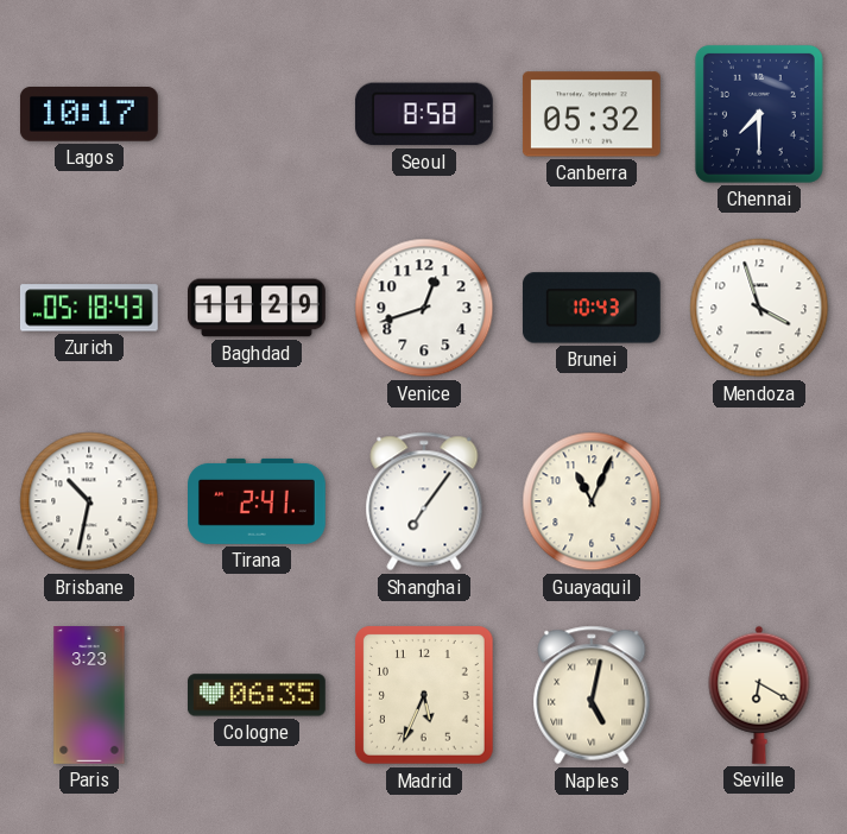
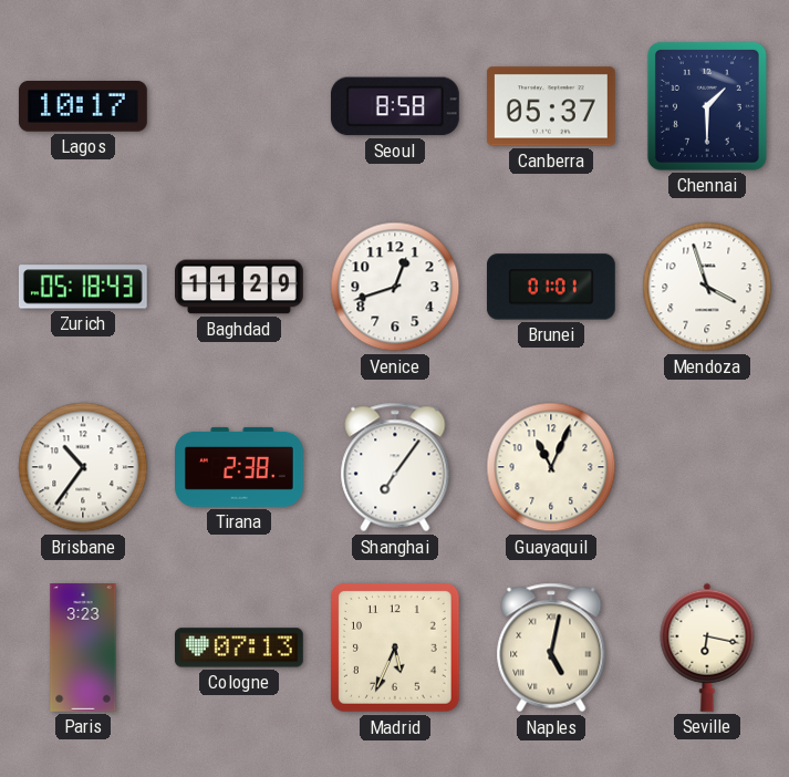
Canberra: 05:32 -> 05:37 (551, 106)
Chennai: 7:30 -> 1:30 (707, 106)
Brunei: 10:43 -> 01:01 (551, 287)
Brisbane: 10:32 -> 10:36 (83, 467)
Tirana: 2:41 -> 2:38 (240, 467)
Cologne: 06:35 -> 07:13 (239, 647)
Seville: 6:20 -> 6:17 (707, 647)
